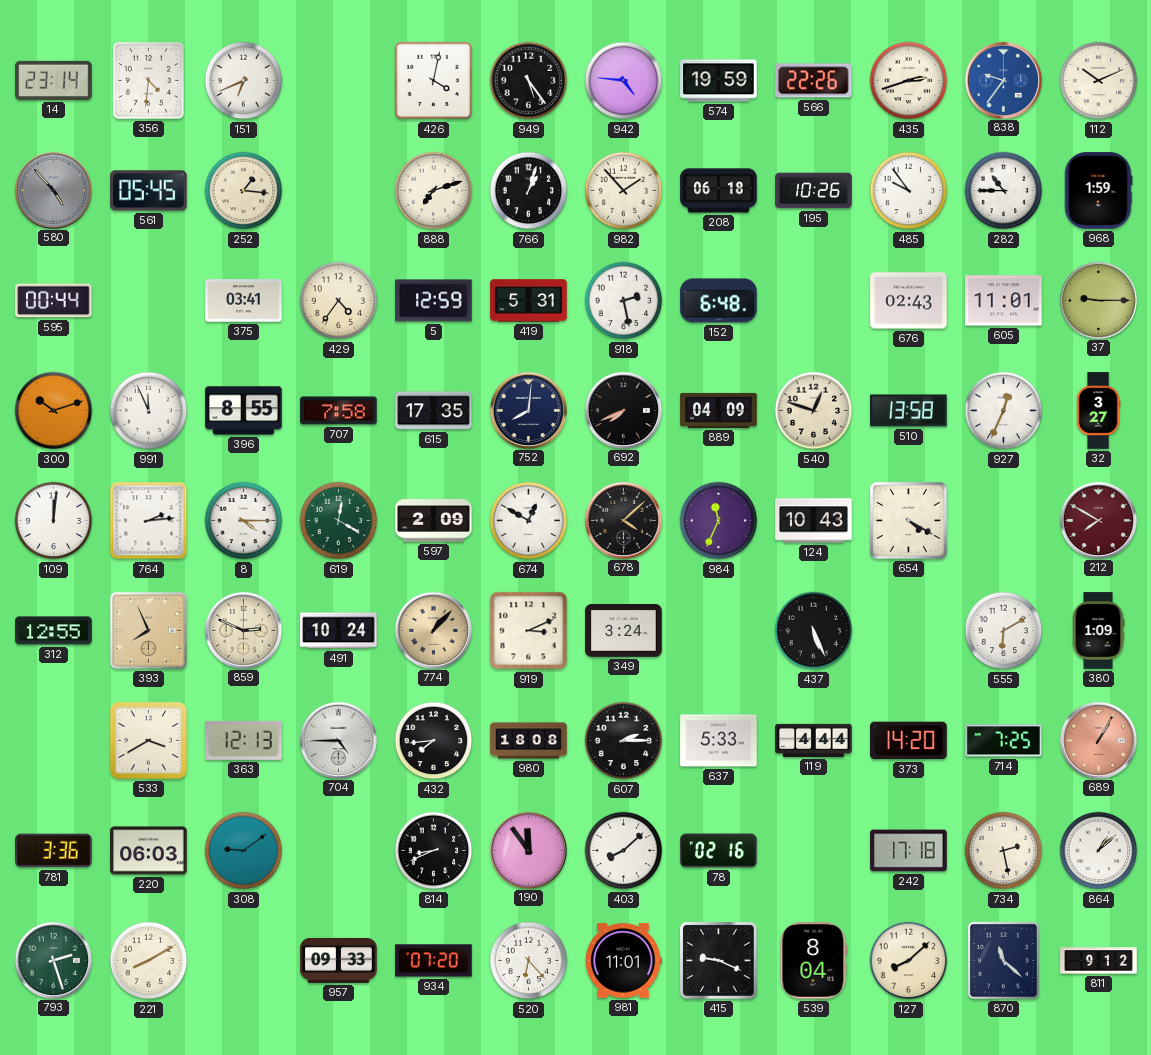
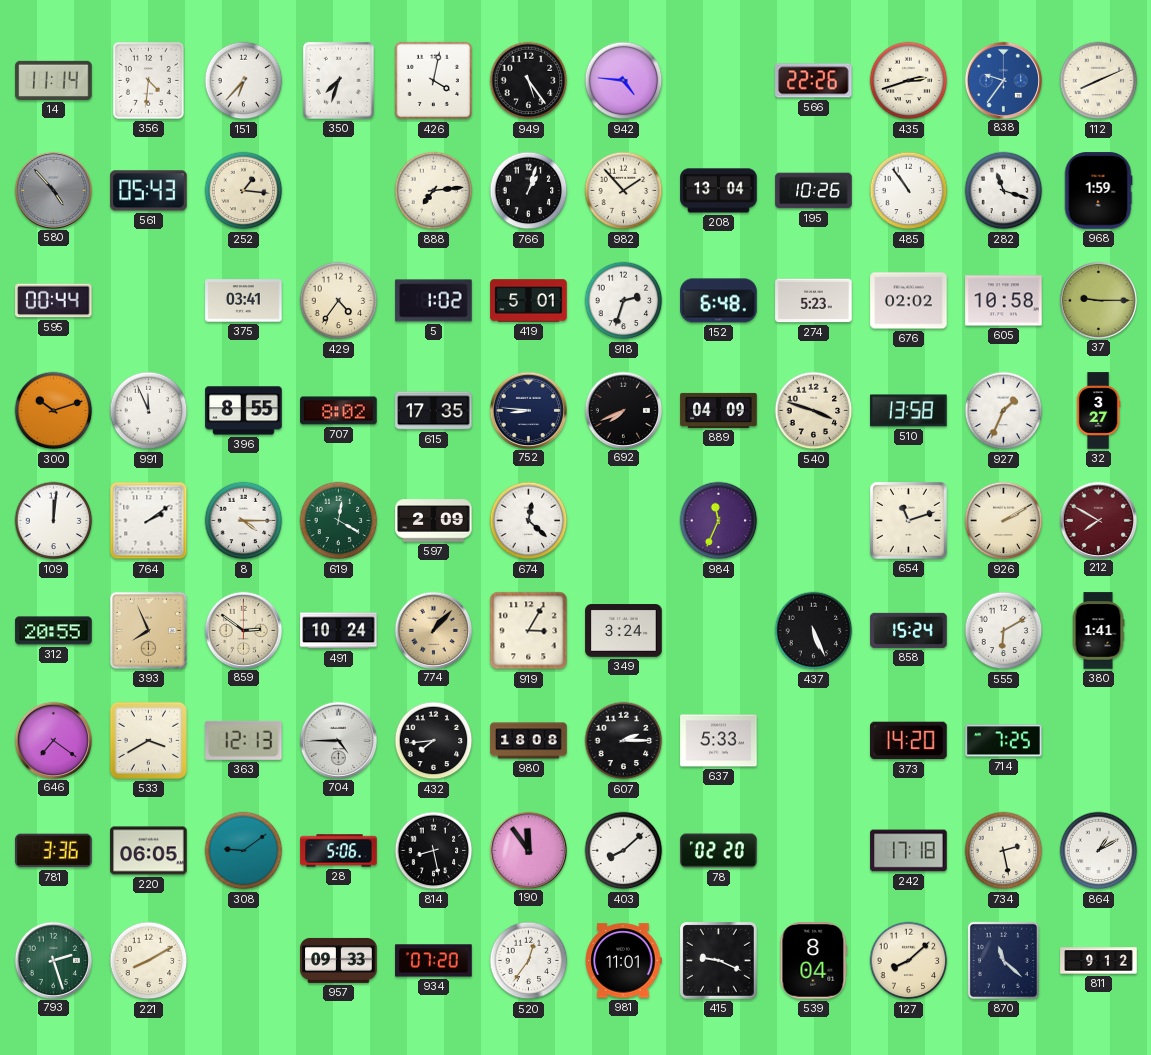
14: 23:14 -> 11:14 (54, 80)
151: 6:41 -> 6:37 (244, 81)
350: none -> 7:33 (338, 80)
574: 19:59 -> none (719, 81)
112: 10:11 -> 8:11 (1099, 81)
561: 05:45 -> 05:43 (149, 191)
888: 7:12 -> 7:14 (434, 191)
208: 06:18 -> 13:04 (719, 191)
485: 9:54 -> 10:54 (909, 191)
282: 10:45 -> 11:18 (1004, 191)
5: 12:59 -> 1:02 (434, 301)
419: 5:31 -> 5:01 (529, 301)
918: 2:28 -> 2:33 (624, 301)
274: none -> 5:23 (814, 301)
676: 02:43 -> 02:02 (909, 301)
605: 11:01 -> 10:58 (1004, 301)
707: 7:58 -> 8:02 (339, 411)
752: 8:01 -> 8:46 (528, 410)
540: 12:48 -> 3:48 (814, 411)
927: 12:34 -> 1:34 (1004, 411)
764: 2:14 -> 2:09 (149, 521)
674: 12:50 -> 12:22 (529, 521)
678: 4:08 -> none (623, 520)
124: 10:43 -> none (814, 521)
654: 4:20 -> 11:12 (909, 521)
926: none -> 2:10 (1004, 521)
312: 12:55 -> 20:55 (54, 631)
859: 2:49 -> 2:51 (243, 630)
919: 3:11 -> 3:05 (529, 631)
858: none -> 15:24 (909, 630)
380: 1:09 -> 1:41 (1098, 631)
646: none -> 7:21 (53, 740)
119: 4:44 -> none (814, 740)
689: 1:05 -> none (1098, 740)
220: 06:03 -> 06:05 (149, 851)
28: none -> 5:06 (339, 851)
814: 8:41 -> 8:28 (434, 851)
78: 02:16 -> 02:20 (719, 851)
864: 1:08 -> 1:10 (1099, 851)
520: 6:23 -> 12:36 (529, 961)
